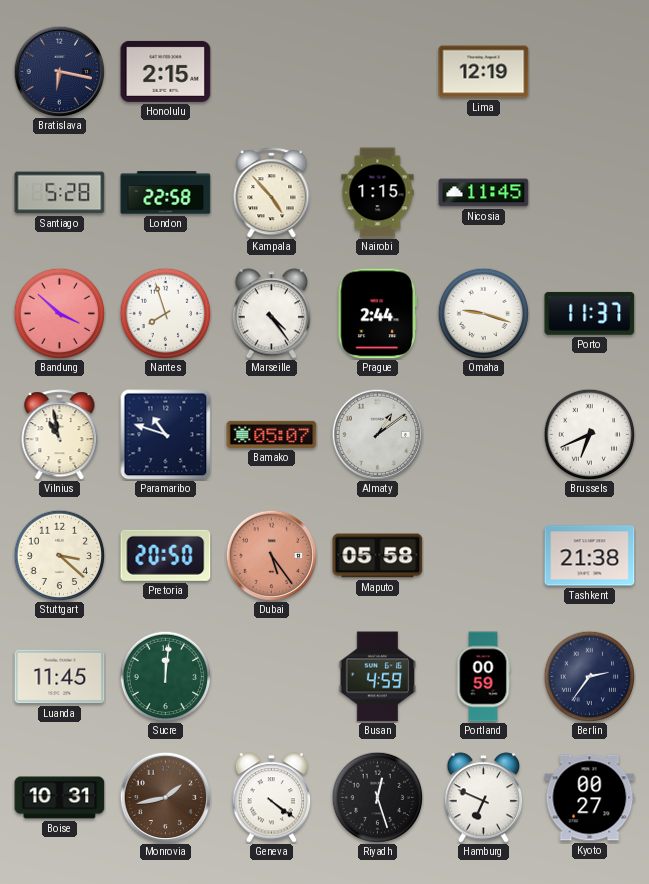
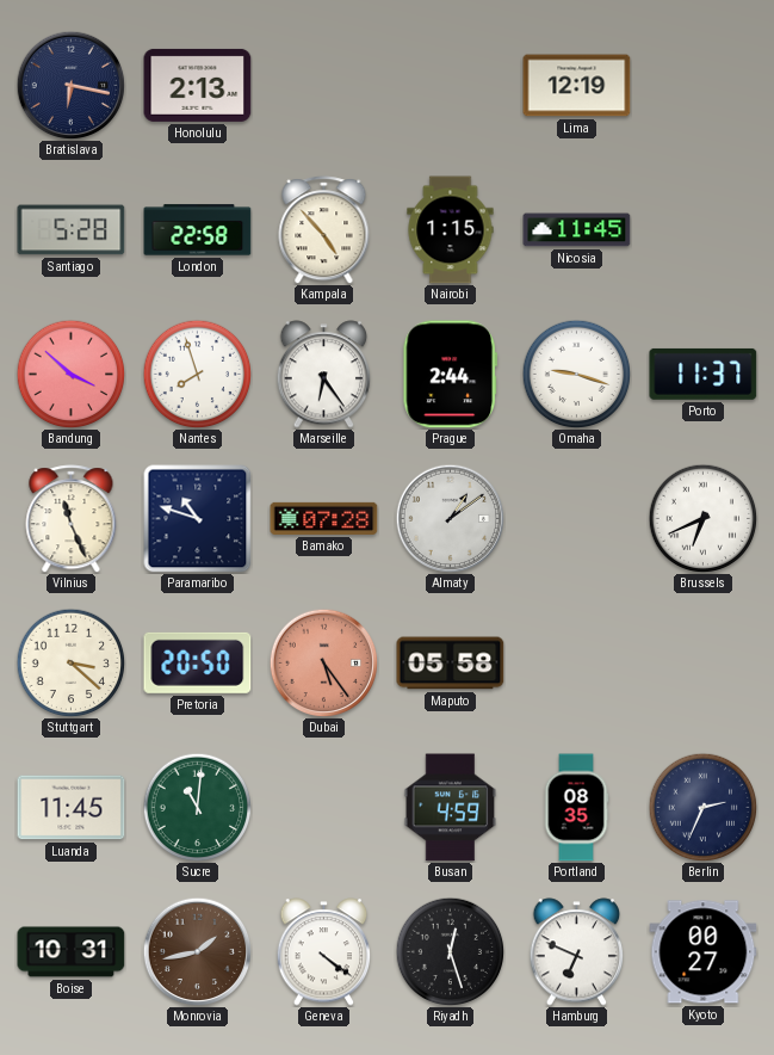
Honolulu: 2:15 -> 2:13 (198, 85)
Marseille: 4:24 -> 6:24 (324, 375)
Vilnius: 10:58 -> 11:26 (72, 519)
Bamako: 05:07 -> 07:28 (324, 518)
Tashkent: 21:38 -> none (590, 556)
Sucre: 12:01 -> 11:01 (197, 807)
Portland: 00:59 -> 08:35 (576, 808)
Berlin: 2:36 -> 2:34 (702, 807)
